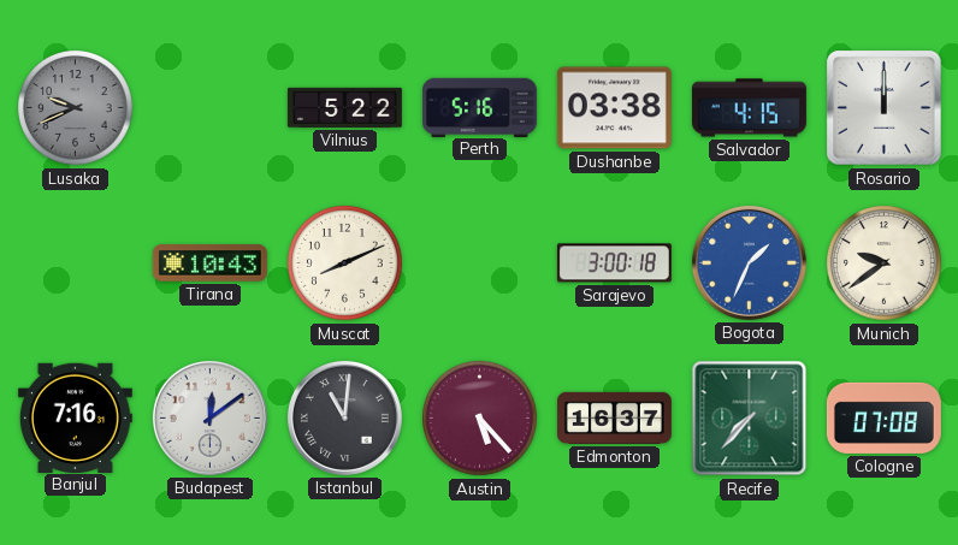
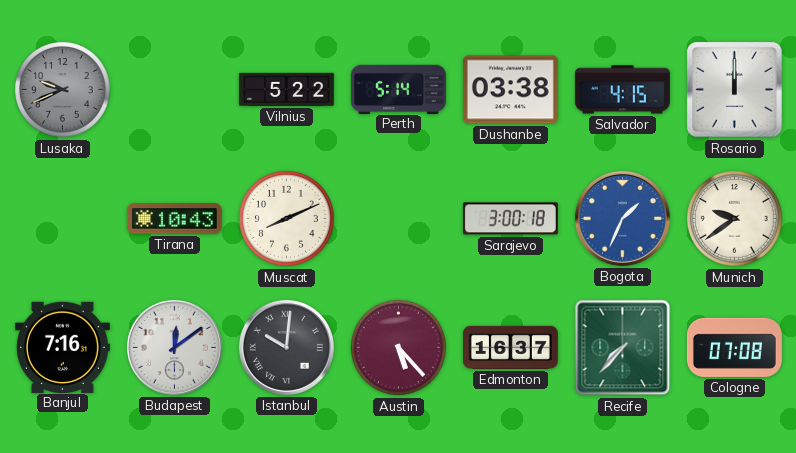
Perth: 5:16 -> 5:14 (398, 89)
Istanbul: 11:01 -> 10:01 (286, 347)
